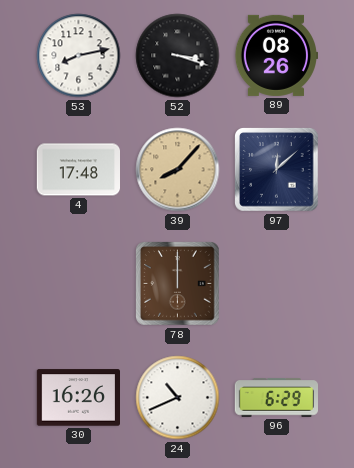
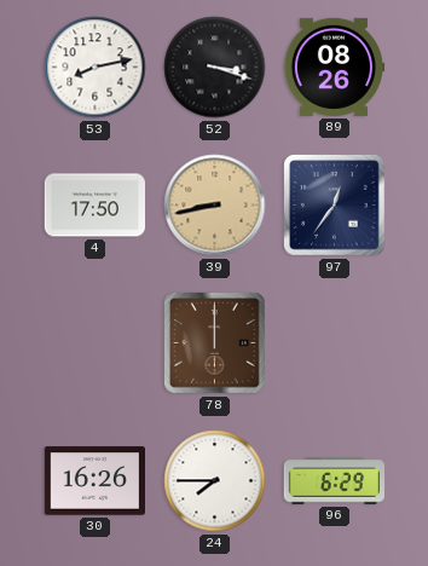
4: 17:48 -> 17:50 (94, 206)
39: 8:07 -> 8:43 (215, 206)
97: 12:08 -> 12:36 (335, 206)
24: 10:41 -> 7:45 (215, 481)
